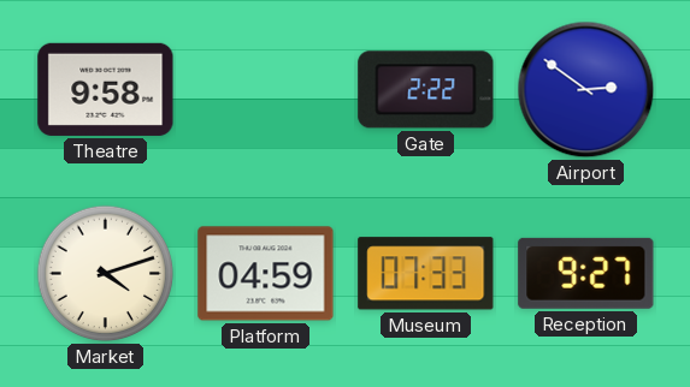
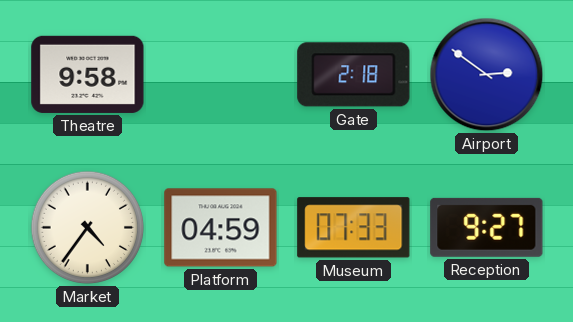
Gate: 2:22 -> 2:18 (354, 75)
Market: 4:12 -> 4:36 (88, 228)
